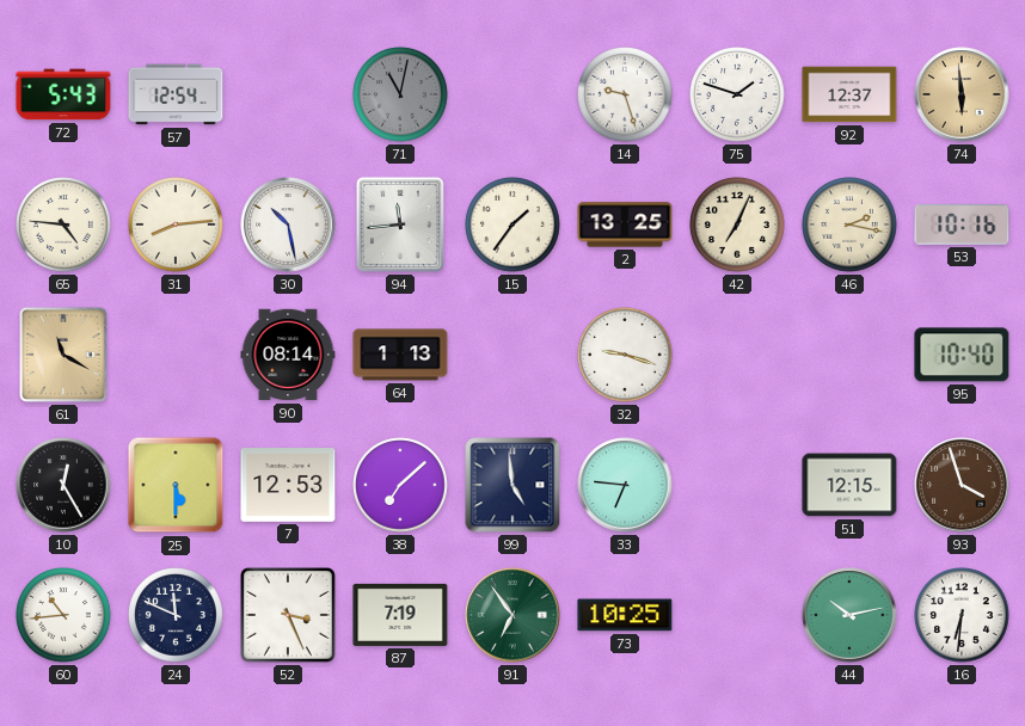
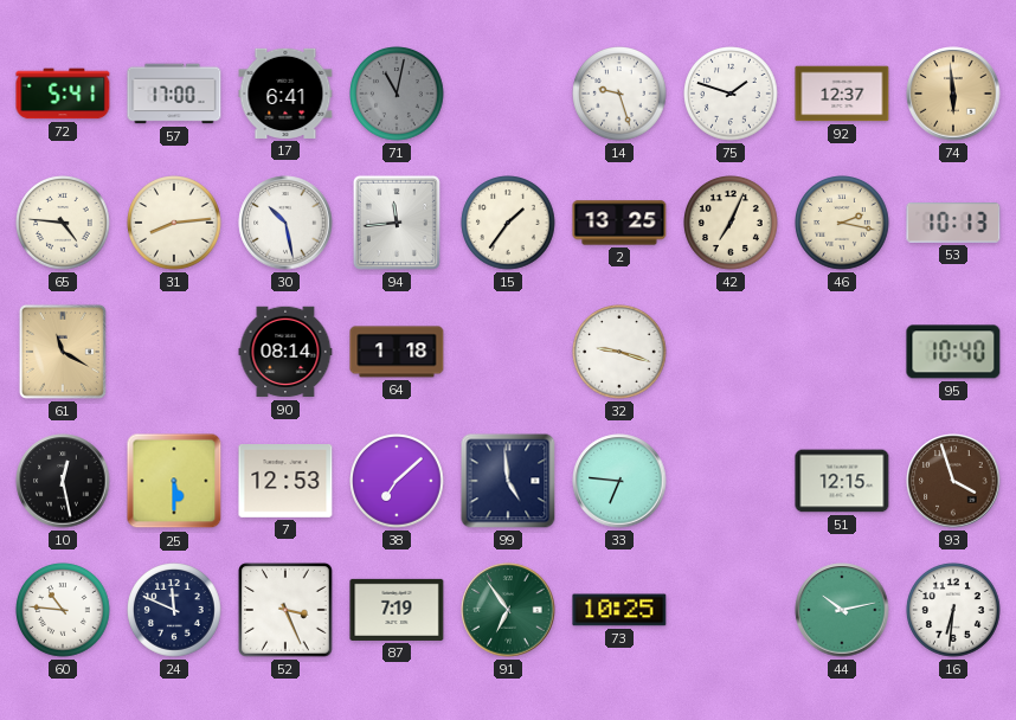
72: 5:43 -> 5:41 (63, 94)
57: 12:54 -> 17:00 (174, 94)
17: none -> 6:41 (285, 94)
53: 10:16 -> 10:13 (953, 224)
64: 1:13 -> 1:18 (397, 352)
10: 12:25 -> 12:28 (63, 481)
60: 10:44 -> 10:46 (63, 610)
